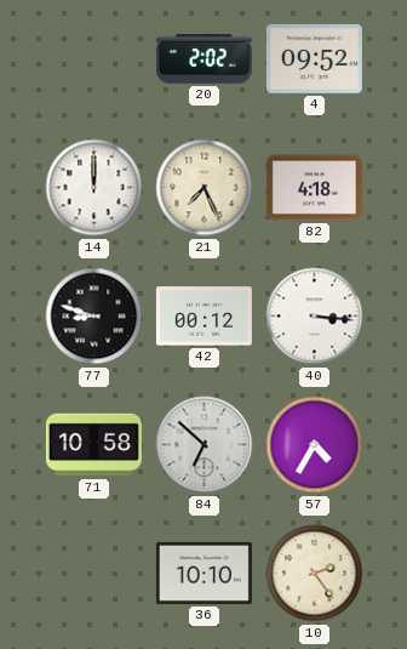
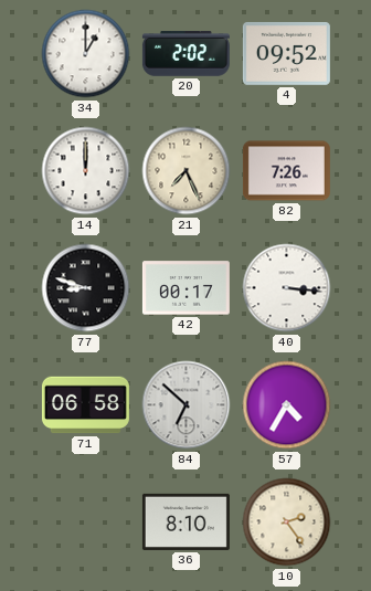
34: none -> 1:00 (86, 54)
82: 4:18 -> 7:26 (286, 171)
42: 00:12 -> 00:17 (185, 288)
71: 10:58 -> 06:58 (85, 405)
36: 10:10 -> 8:10 (185, 521)
